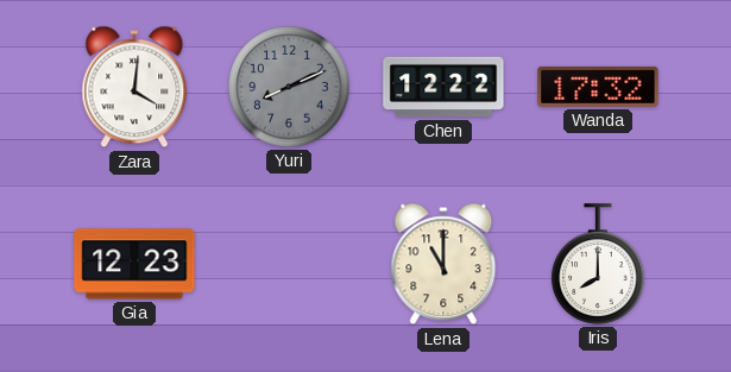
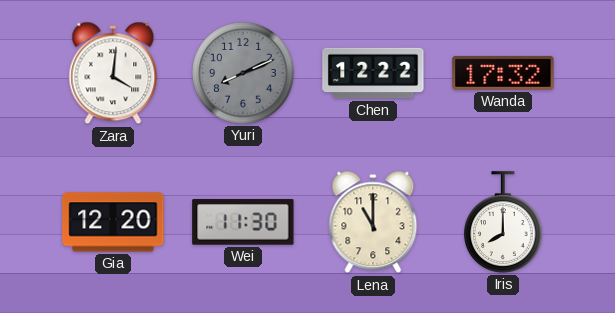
Gia: 12:23 -> 12:20 (113, 222)
Wei: none -> 11:30 (243, 222)
